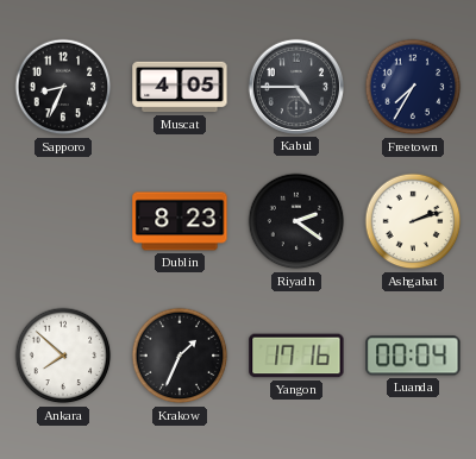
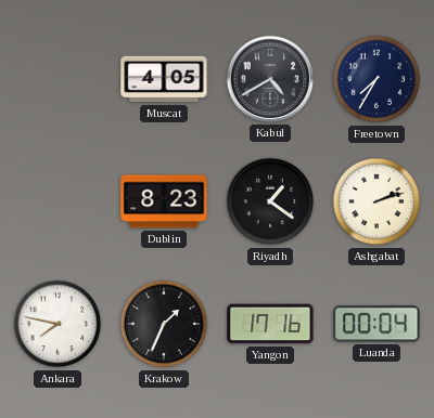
Sapporo: 8:34 -> none (63, 87)
Kabul: 4:45 -> 4:40 (270, 79)
Riyadh: 2:21 -> 1:21 (270, 201)
Ankara: 7:52 -> 7:47 (58, 324)
